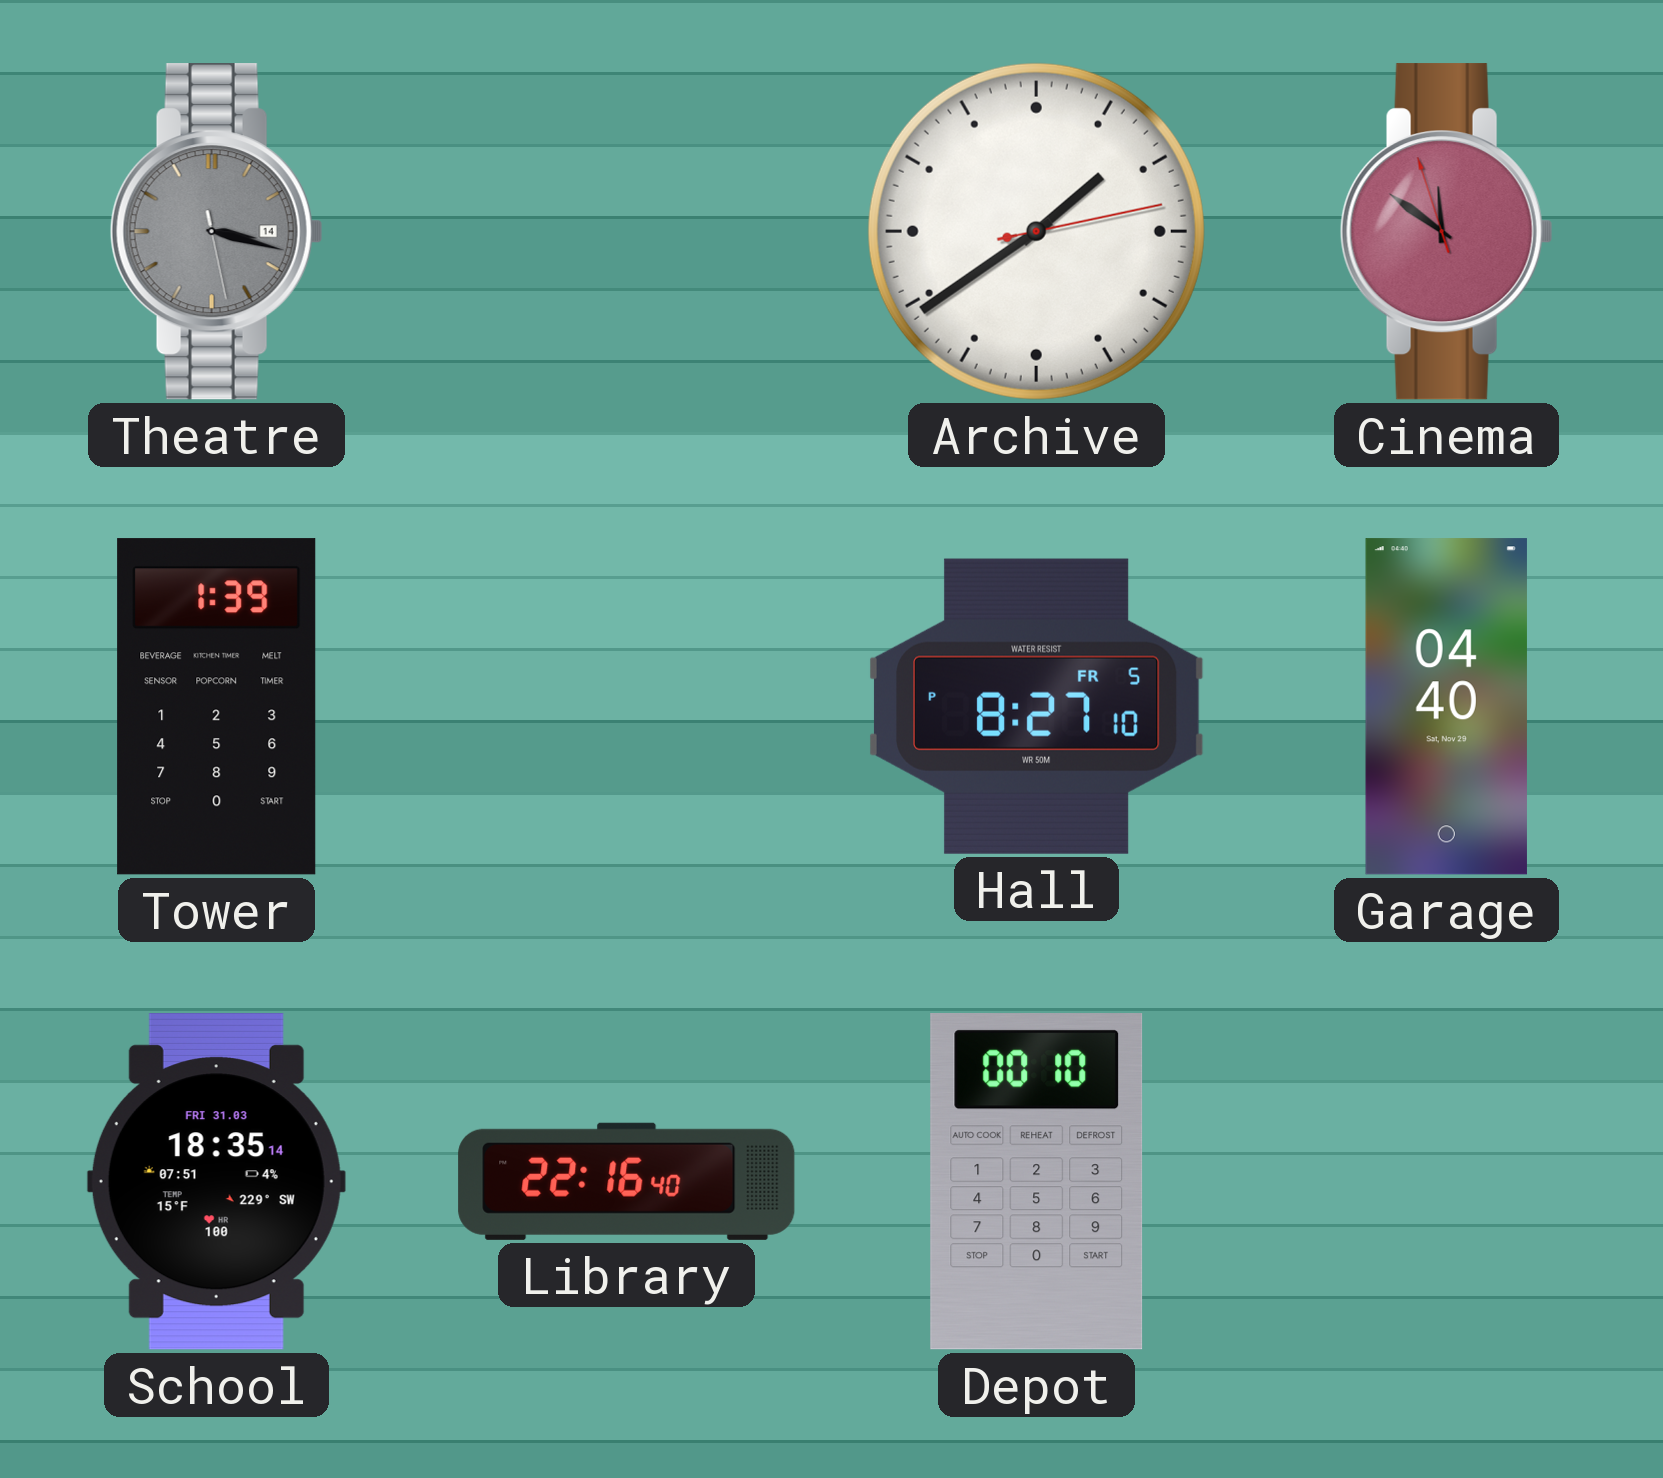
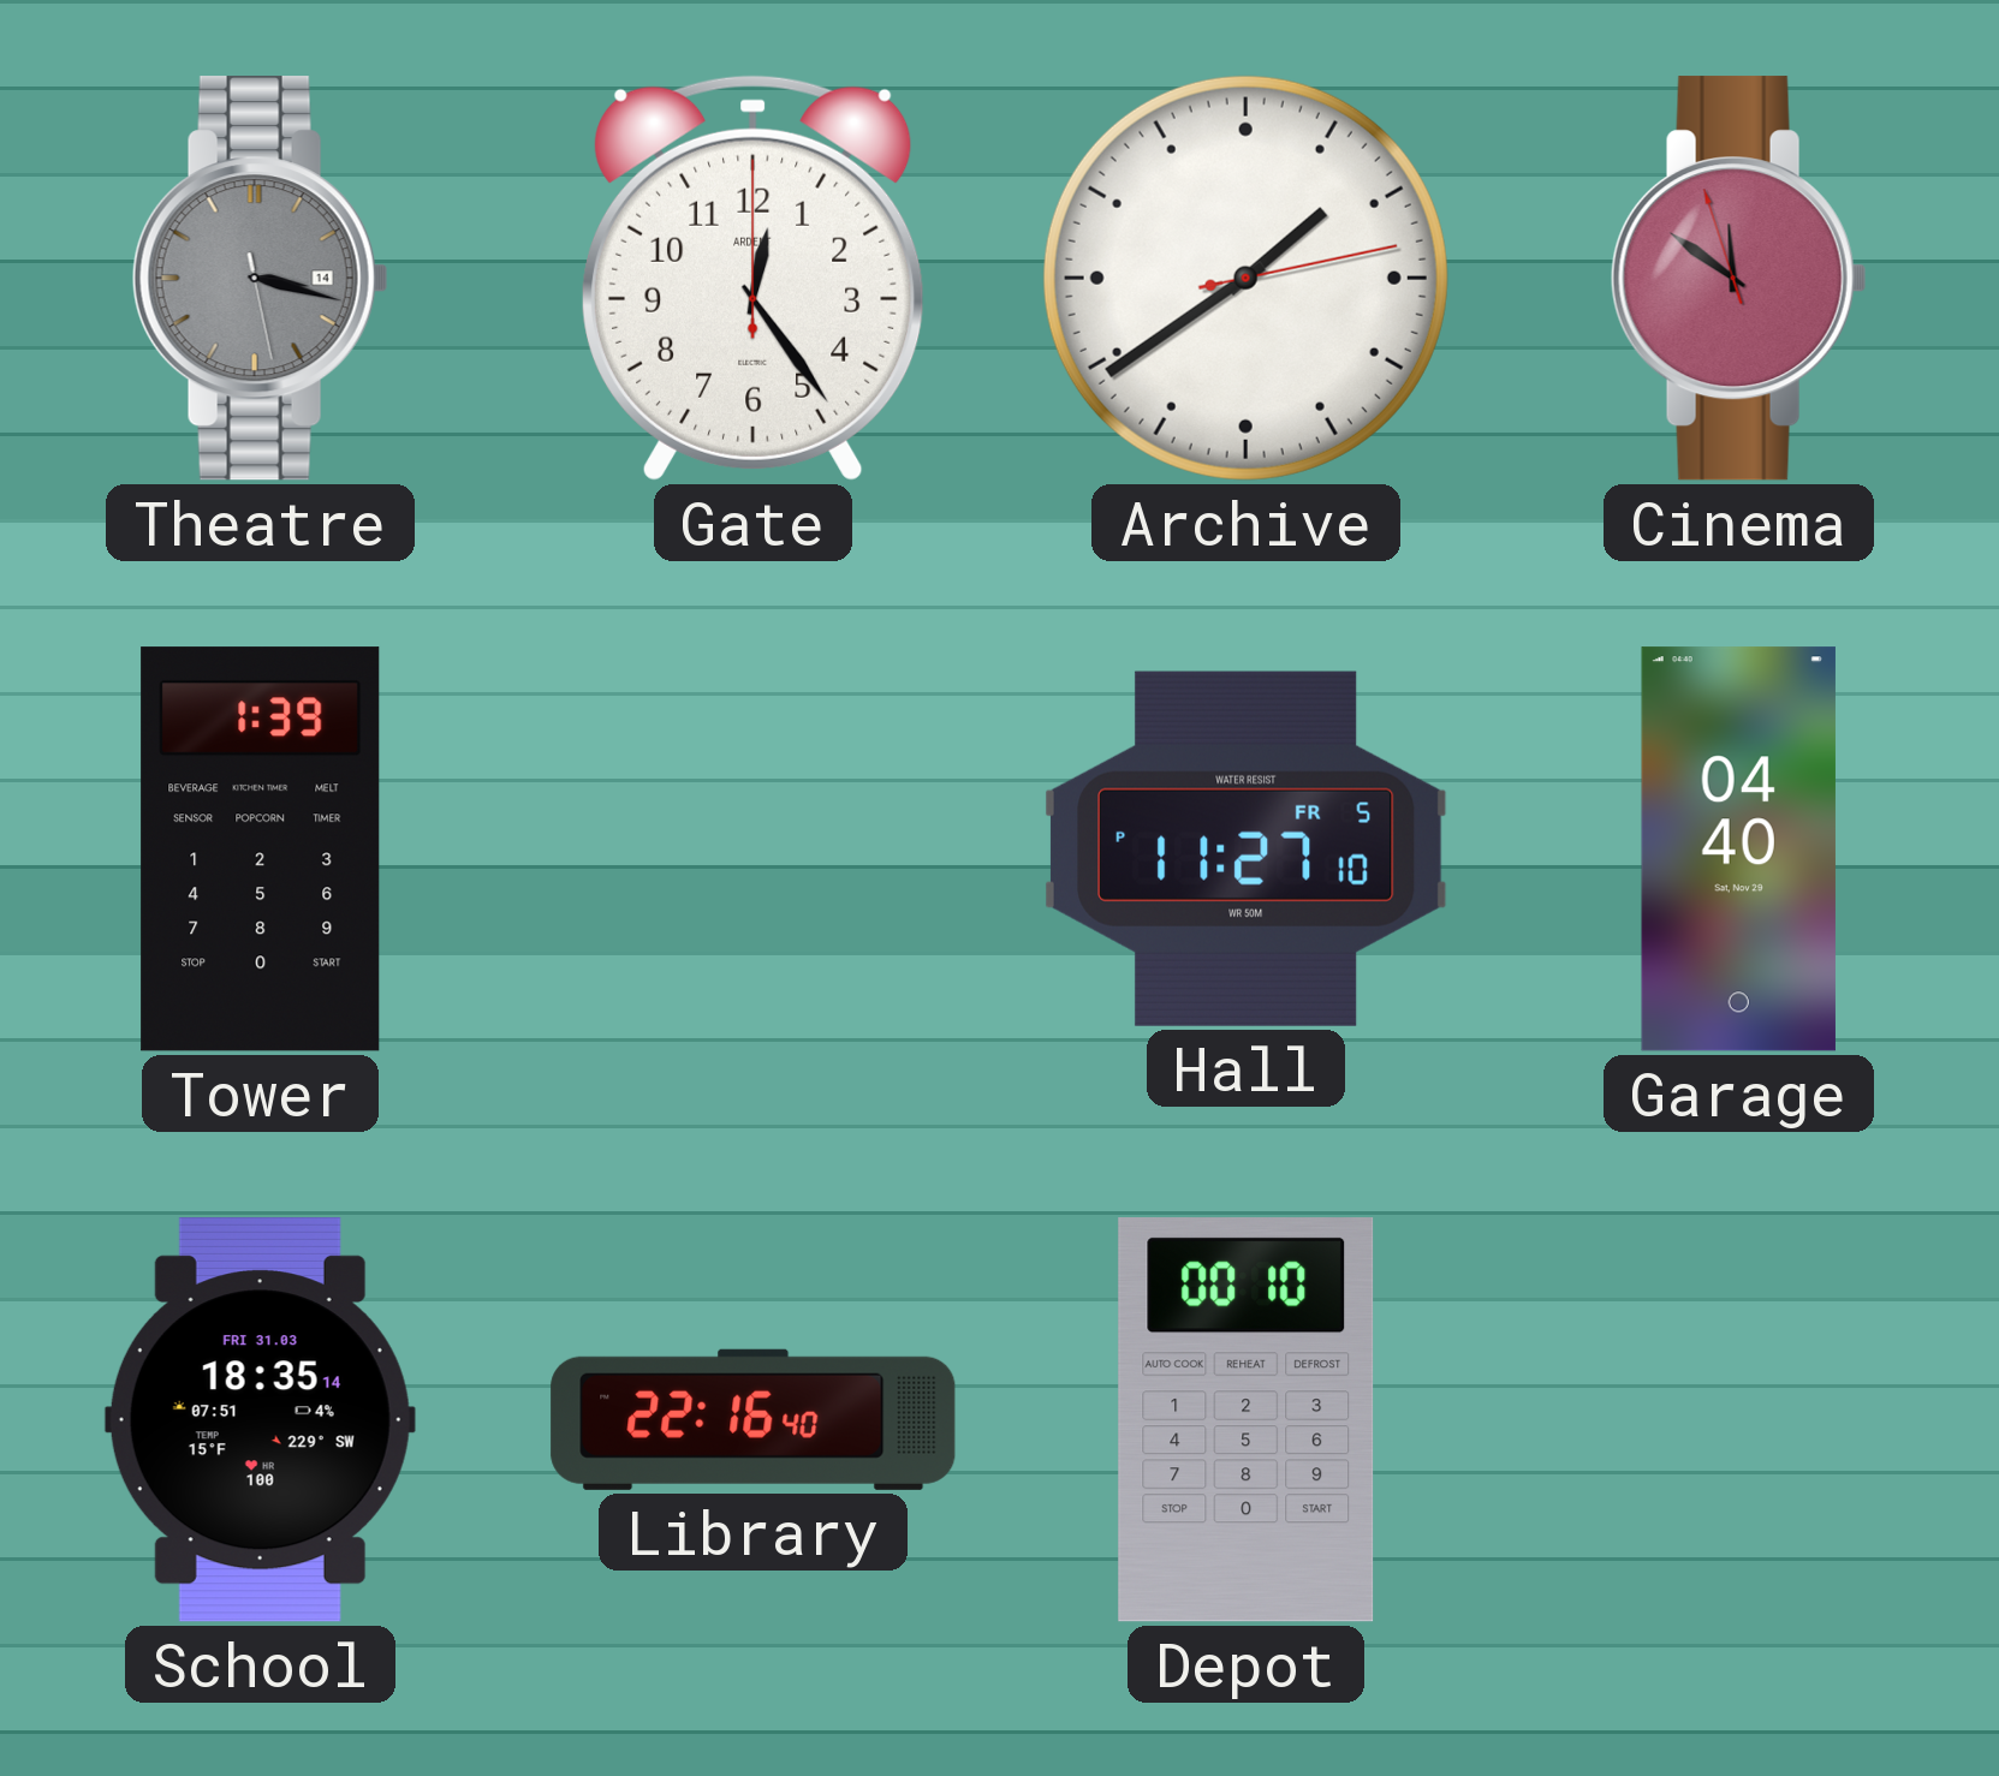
Gate: none -> 12:24 (754, 278)
Hall: 8:27 -> 11:27 (1247, 848)
